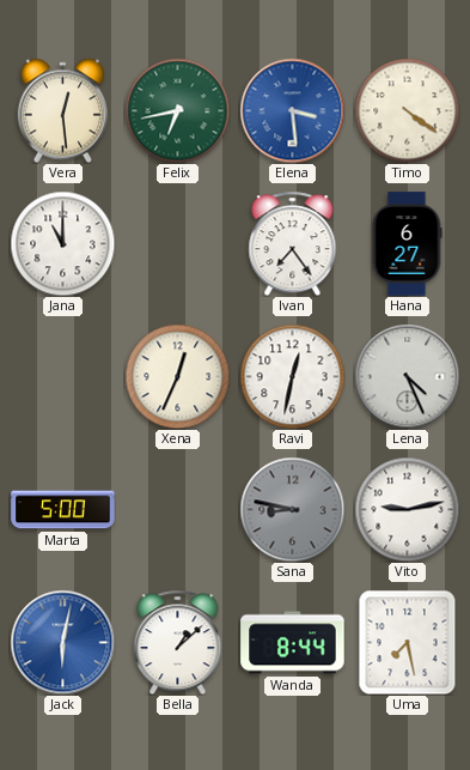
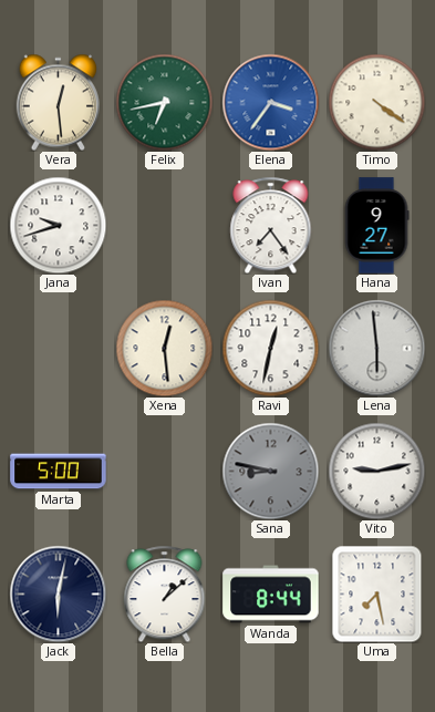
Elena: 3:29 -> 3:36 (270, 102)
Jana: 11:00 -> 9:42 (58, 225)
Hana: 6:27 -> 9:27 (376, 226)
Xena: 12:34 -> 12:29 (164, 348)
Lena: 4:26 -> 5:59 (376, 348)
Jack dial: blue -> navy (58, 594)
